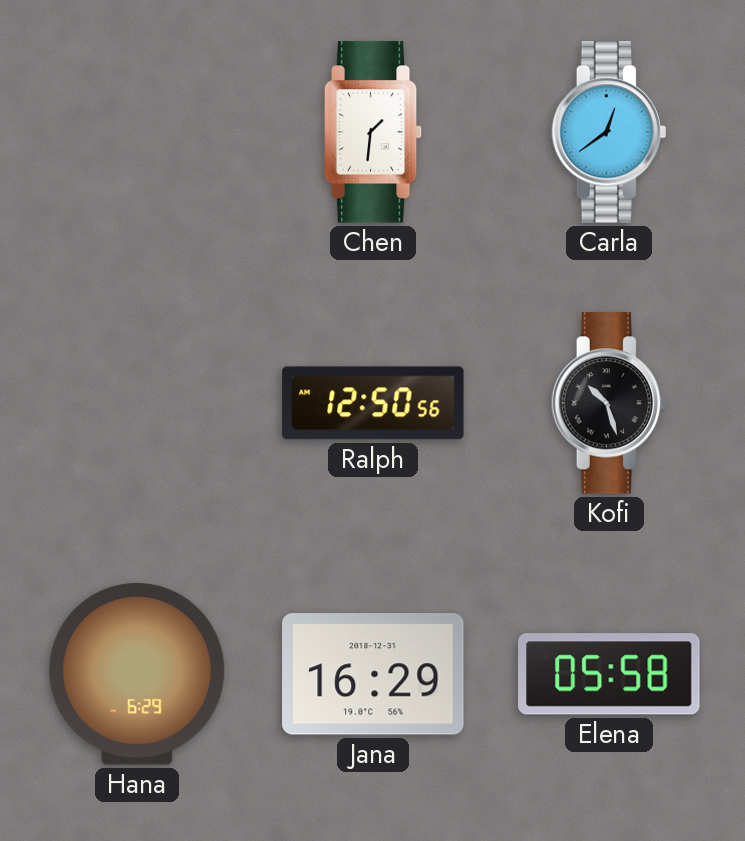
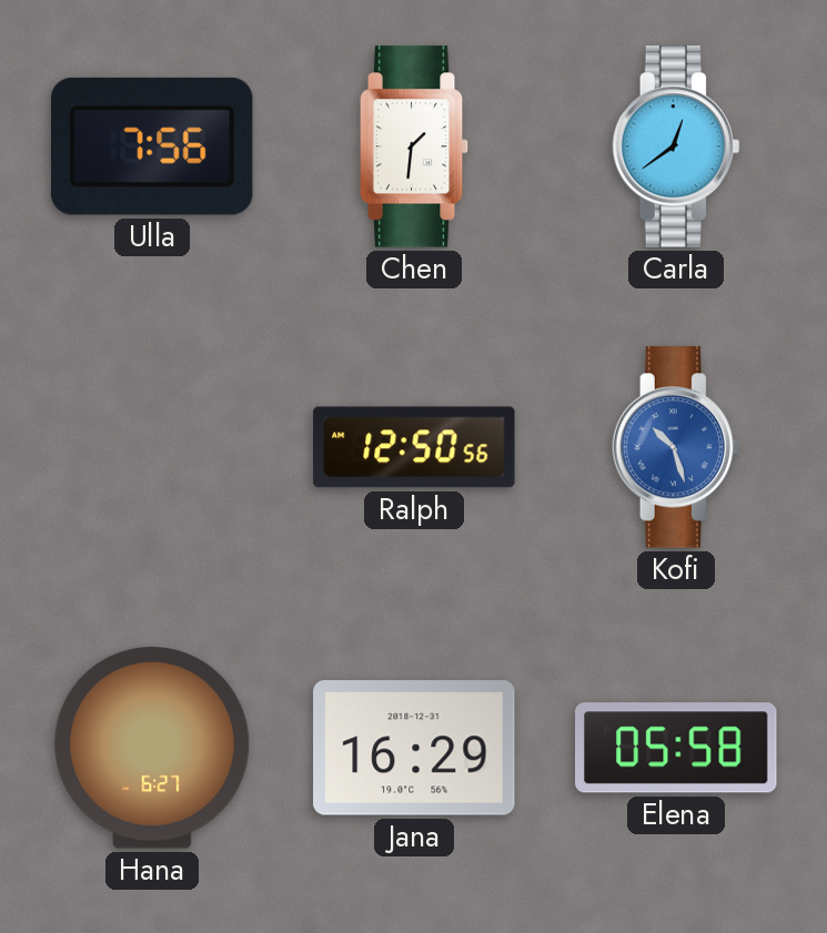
Ulla: none -> 7:56 (152, 146)
Kofi dial: black -> blue (675, 447)
Hana: 6:29 -> 6:27 (152, 748)
